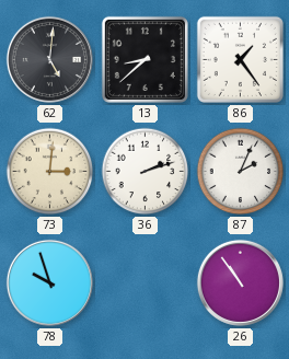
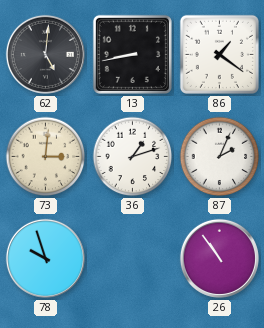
13: 8:38 -> 8:43 (132, 54)
86: 1:24 -> 1:21 (219, 54)
36: 2:12 -> 1:12 (133, 157)
